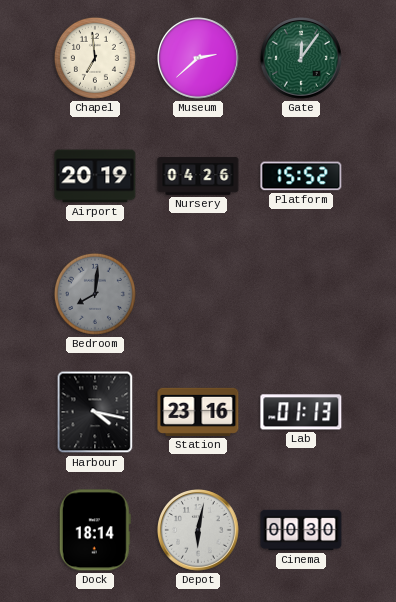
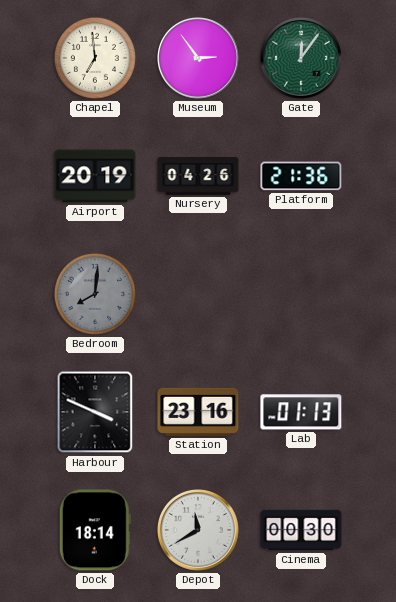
Museum: 2:38 -> 2:54 (199, 59)
Platform: 15:52 -> 21:36 (301, 176)
Harbour: 4:17 -> 3:49 (95, 412)
Depot: 6:02 -> 11:40 (199, 531)
